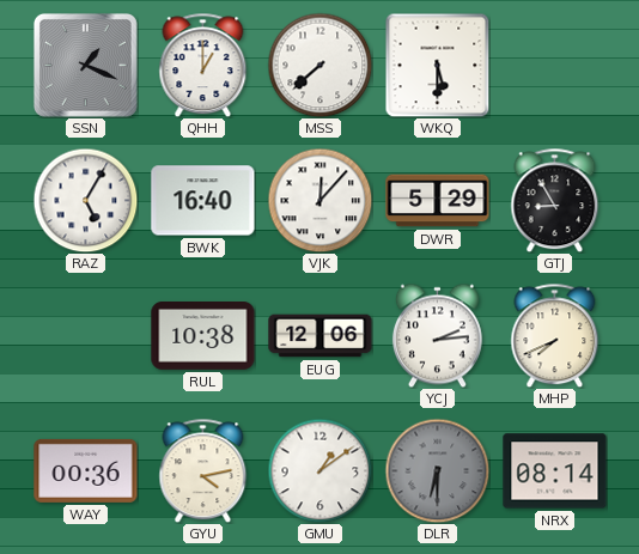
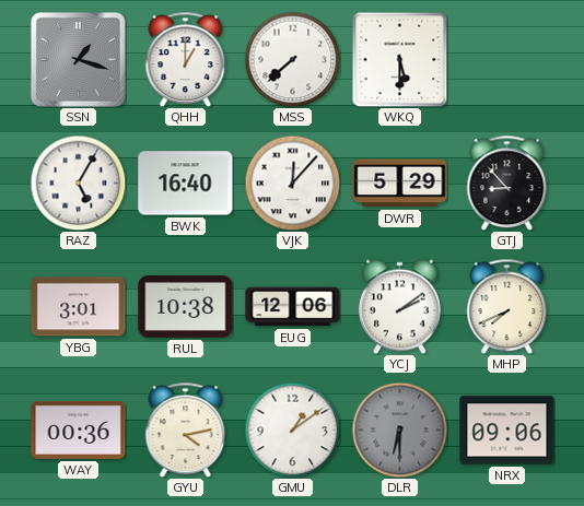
SSN: 1:19 -> 1:18 (78, 59)
GTJ: 8:55 -> 8:53 (507, 183)
YBG: none -> 3:01 (79, 307)
YCJ: 2:14 -> 2:09 (399, 306)
NRX: 08:14 -> 09:06 (507, 431)
